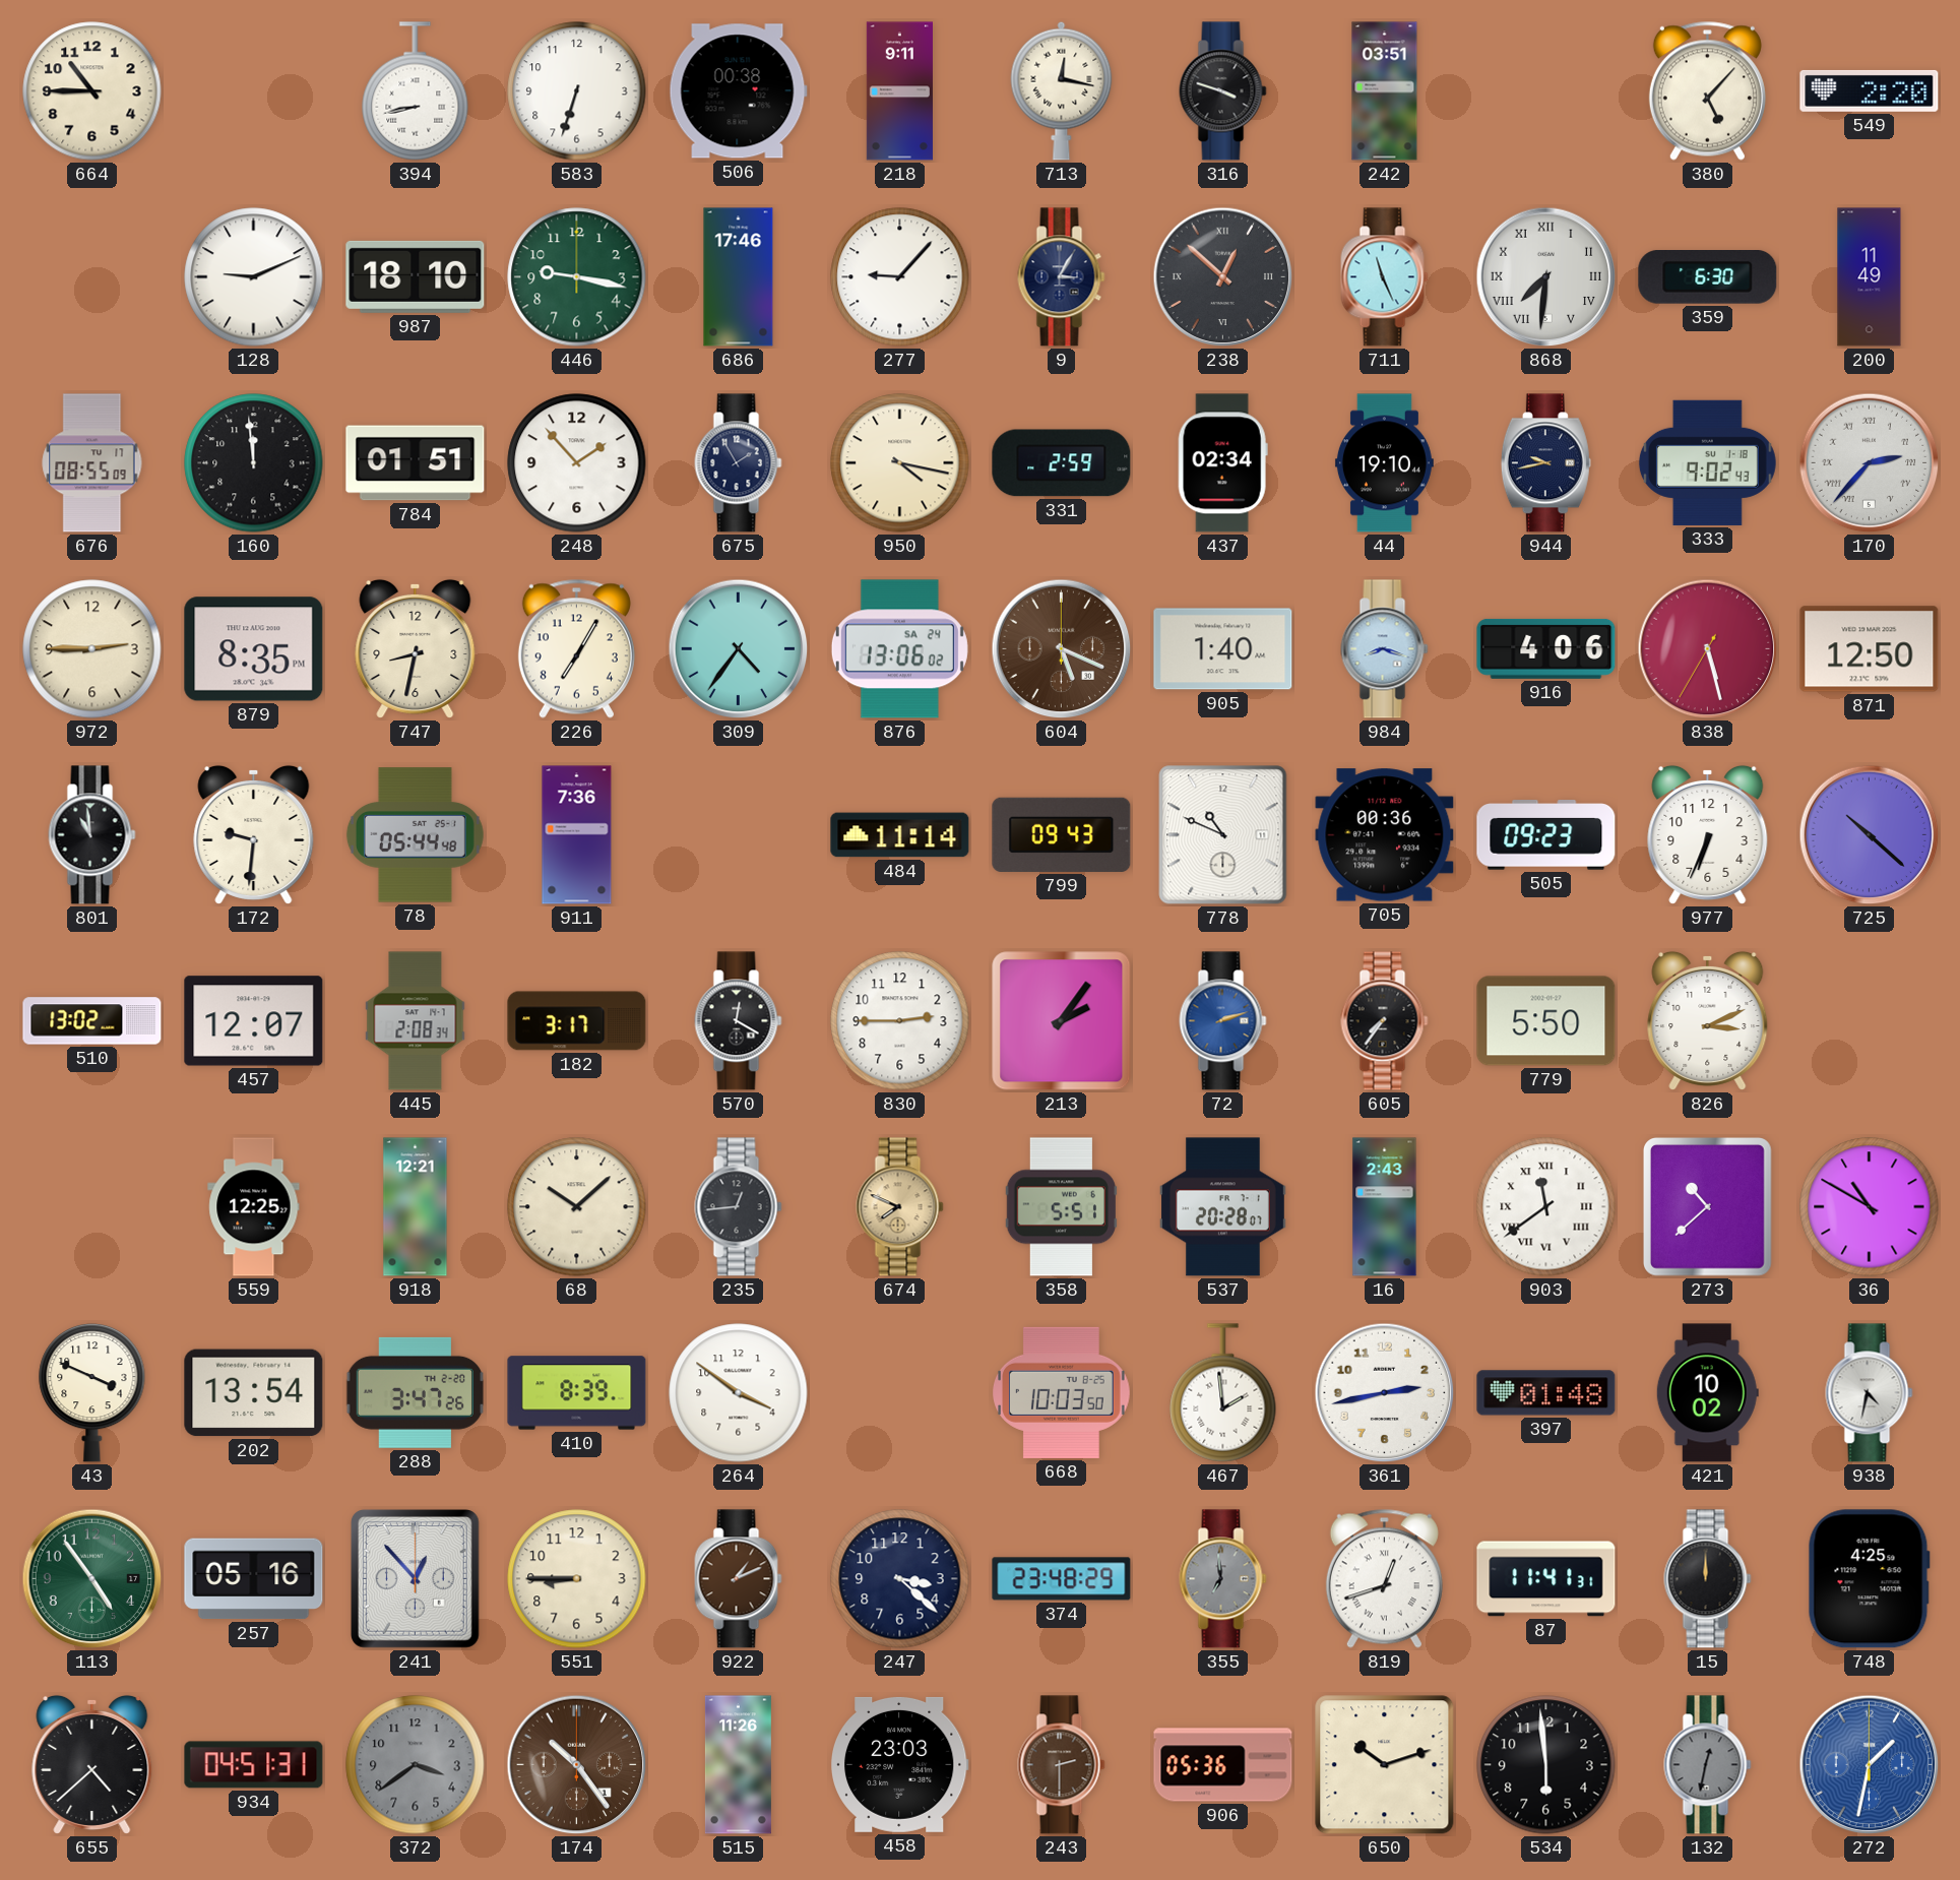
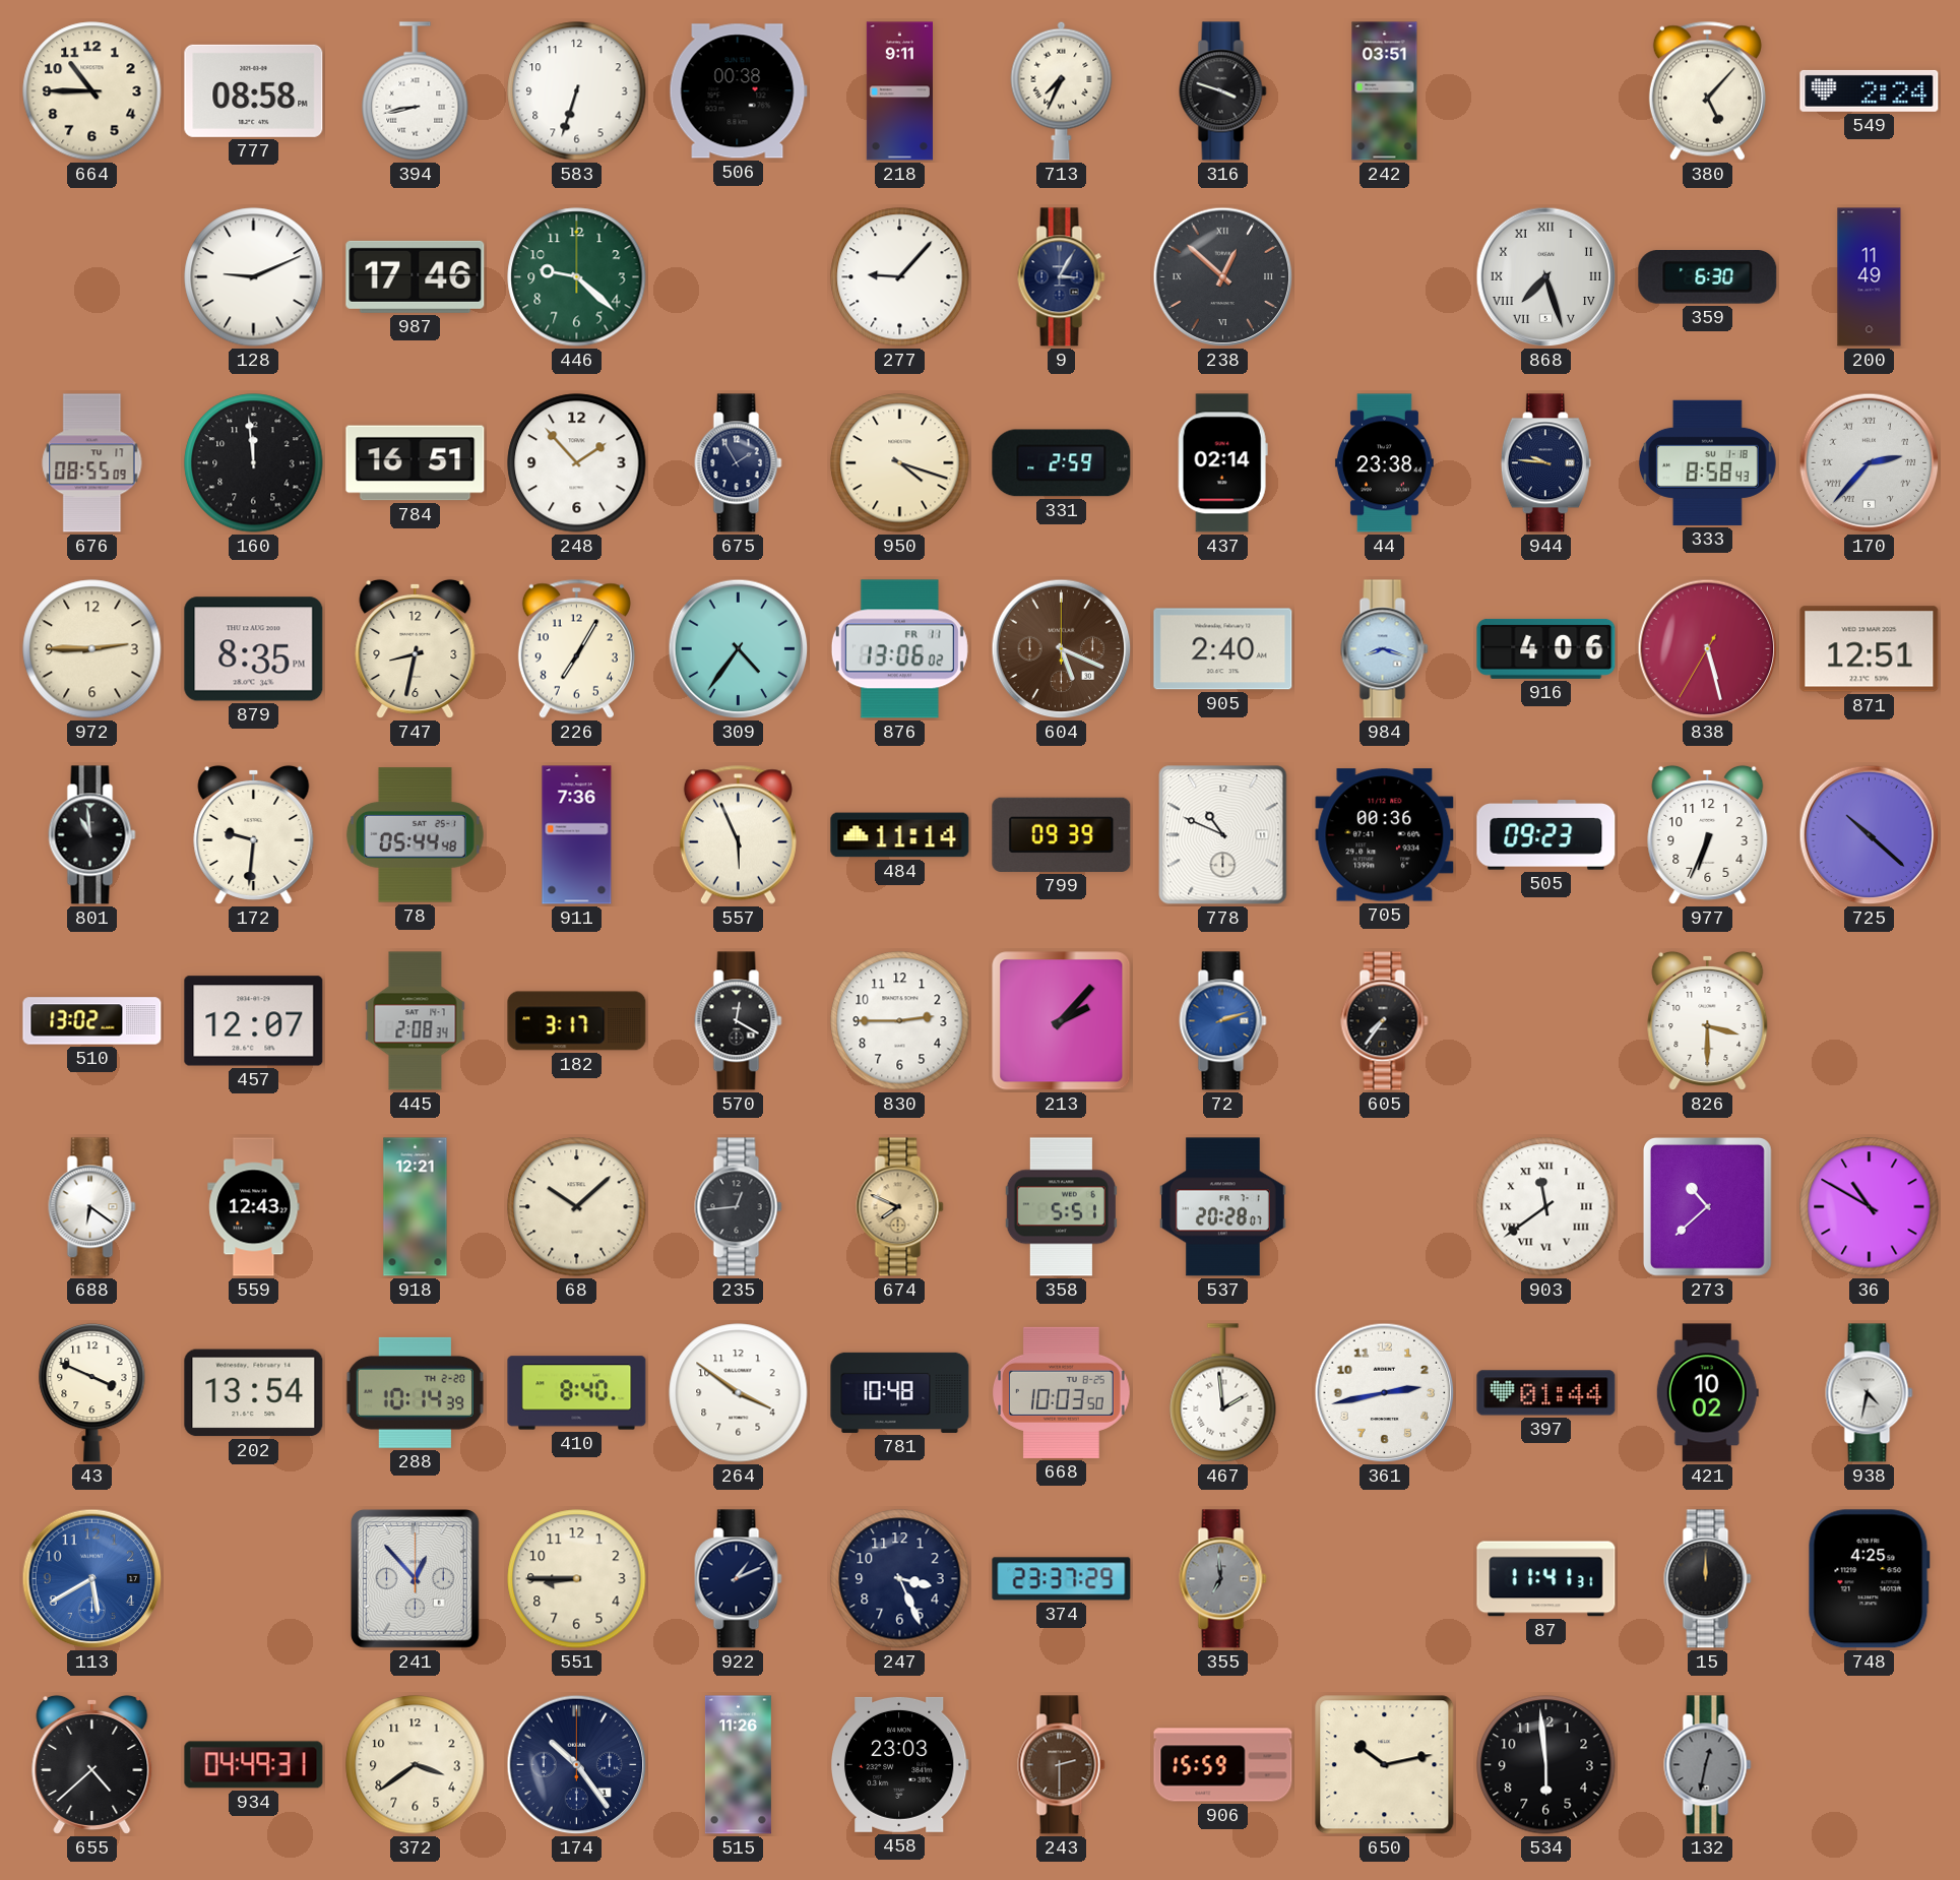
777: none -> 08:58 (254, 90)
713: 12:17 -> 7:34 (1062, 90)
549: 2:20 -> 2:24 (1870, 90)
987: 18:10 -> 17:46 (416, 276)
446: 9:17 -> 9:22 (577, 277)
686: 17:46 -> none (739, 277)
711: 11:26 -> none (1385, 277)
868: 7:31 -> 7:27 (1546, 277)
784: 01:51 -> 16:51 (416, 463)
950: 4:17 -> 4:18 (900, 463)
437: 02:34 -> 02:14 (1222, 463)
44: 19:10 -> 23:38 (1384, 463)
944: 9:43 -> 9:46 (1545, 463)
333: 9:02 -> 8:58 (1707, 462)
876 date: SA 24 -> FR 11 (899, 649)
905: 1:40 -> 2:40 (1223, 649)
871: 12:50 -> 12:51 (1870, 649)
557: none -> 5:56 (738, 834)
799: 09:43 -> 09:39 (1062, 834)
213: 2:06 -> 2:07 (1062, 1021)
779: 5:50 -> none (1546, 1021)
826: 3:11 -> 3:30 (1708, 1020)
688: none -> 6:21 (92, 1207)
559: 12:25 -> 12:43 (254, 1207)
16: 2:43 -> none (1385, 1207)
288: 3:47 -> 10:14 (415, 1392)
410: 8:39 -> 8:40 (577, 1393)
781: none -> 10:48 (900, 1392)
397: 01:48 -> 01:44 (1546, 1393)
113: 4:54 -> 5:40 (92, 1579)
113 dial: green -> blue (92, 1579)
257: 05:16 -> none (254, 1579)
922 dial: brown -> navy (739, 1579)
247: 3:22 -> 3:26 (900, 1579)
374: 23:48 -> 23:37 (1062, 1579)
819: 12:42 -> none (1384, 1578)
934: 04:51 -> 04:49 (254, 1765)
372 dial: grey -> cream (416, 1765)
174 dial: brown -> navy (577, 1765)
906: 05:36 -> 15:59 (1223, 1765)
650: 10:12 -> 10:13 (1385, 1765)
272: 1:32 -> none (1870, 1765)
